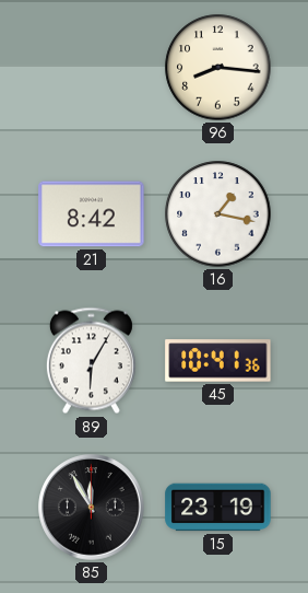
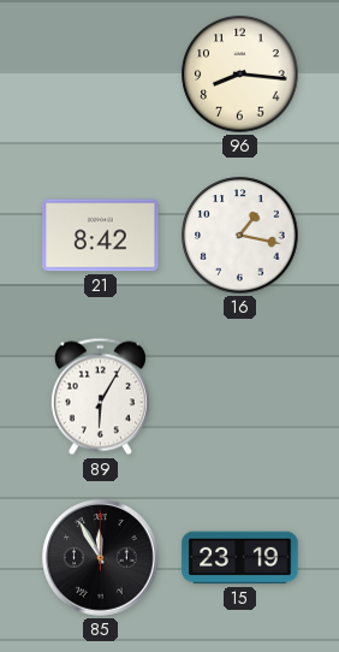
45: 10:41 -> none (218, 361)
